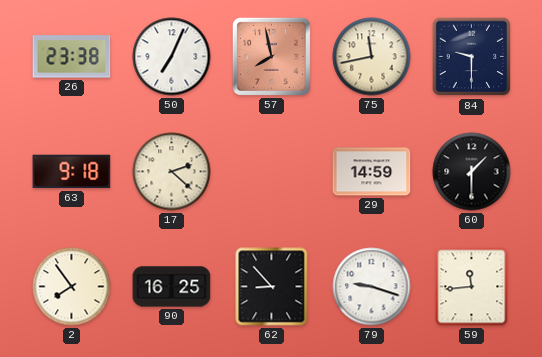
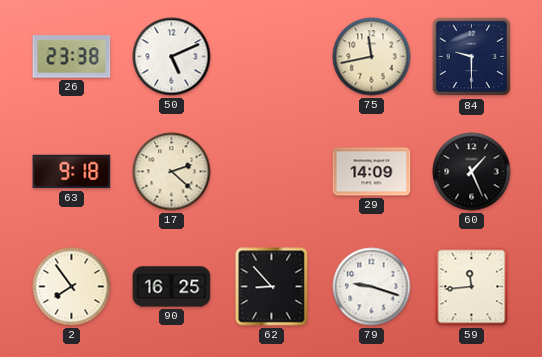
50: 7:04 -> 5:11 (172, 57)
57: 7:58 -> none (271, 56)
29: 14:59 -> 14:09 (372, 172)
60: 1:30 -> 1:26 (472, 172)
